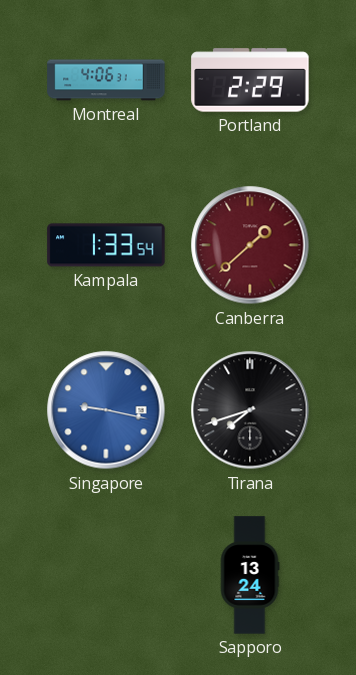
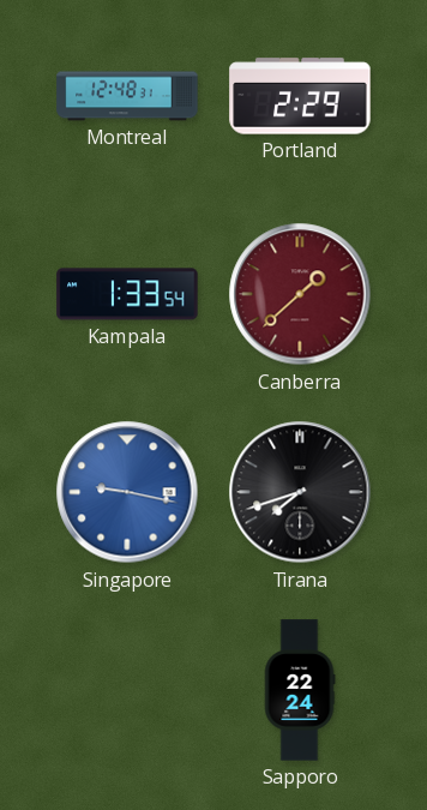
Montreal: 4:06 -> 12:48 (127, 96)
Sapporo: 13:24 -> 22:24 (300, 690)
